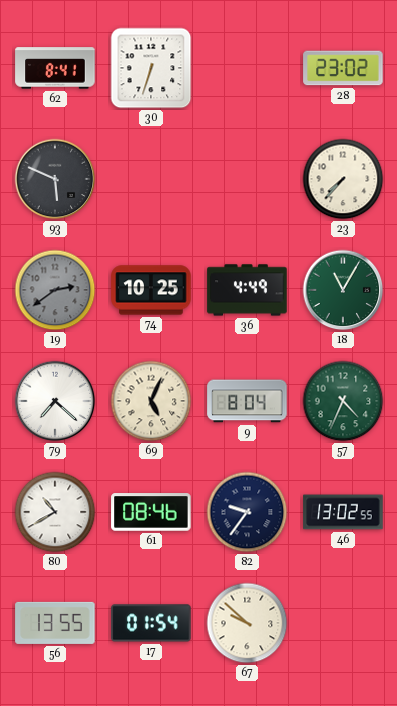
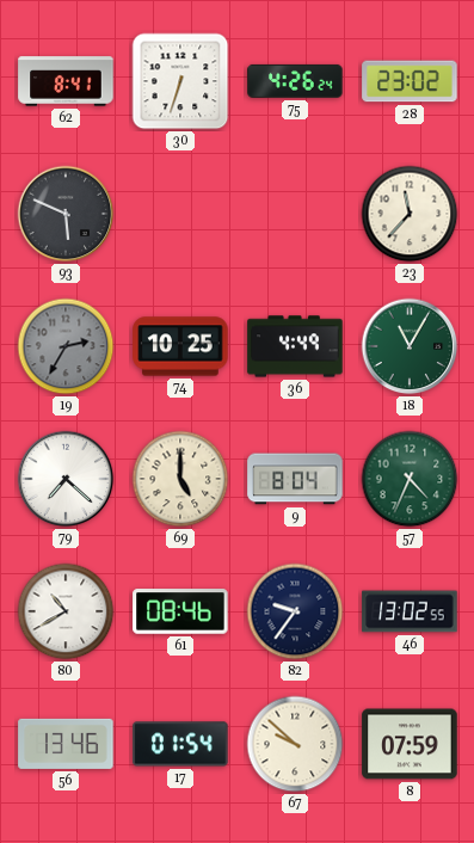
75: none -> 4:26 (295, 81)
23: 7:37 -> 11:37 (410, 214)
19: 2:39 -> 2:35 (66, 346)
69: 5:04 -> 5:00 (180, 479)
56: 13:55 -> 13:46 (66, 744)
8: none -> 07:59 (410, 744)
